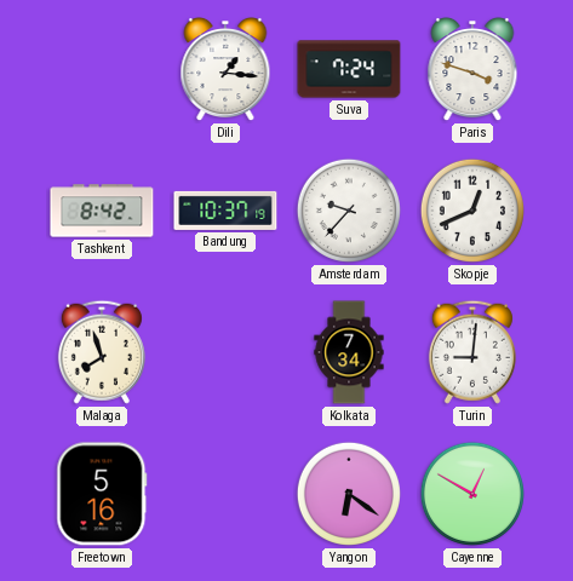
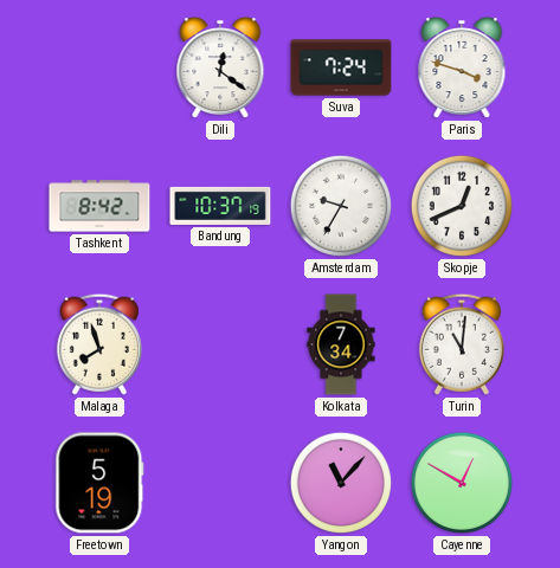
Dili: 1:16 -> 12:21 (220, 67)
Amsterdam: 9:37 -> 9:35 (341, 206)
Turin: 9:01 -> 11:01 (462, 344)
Freetown: 5:16 -> 5:19 (99, 483)
Yangon: 6:21 -> 11:07 (341, 483)
